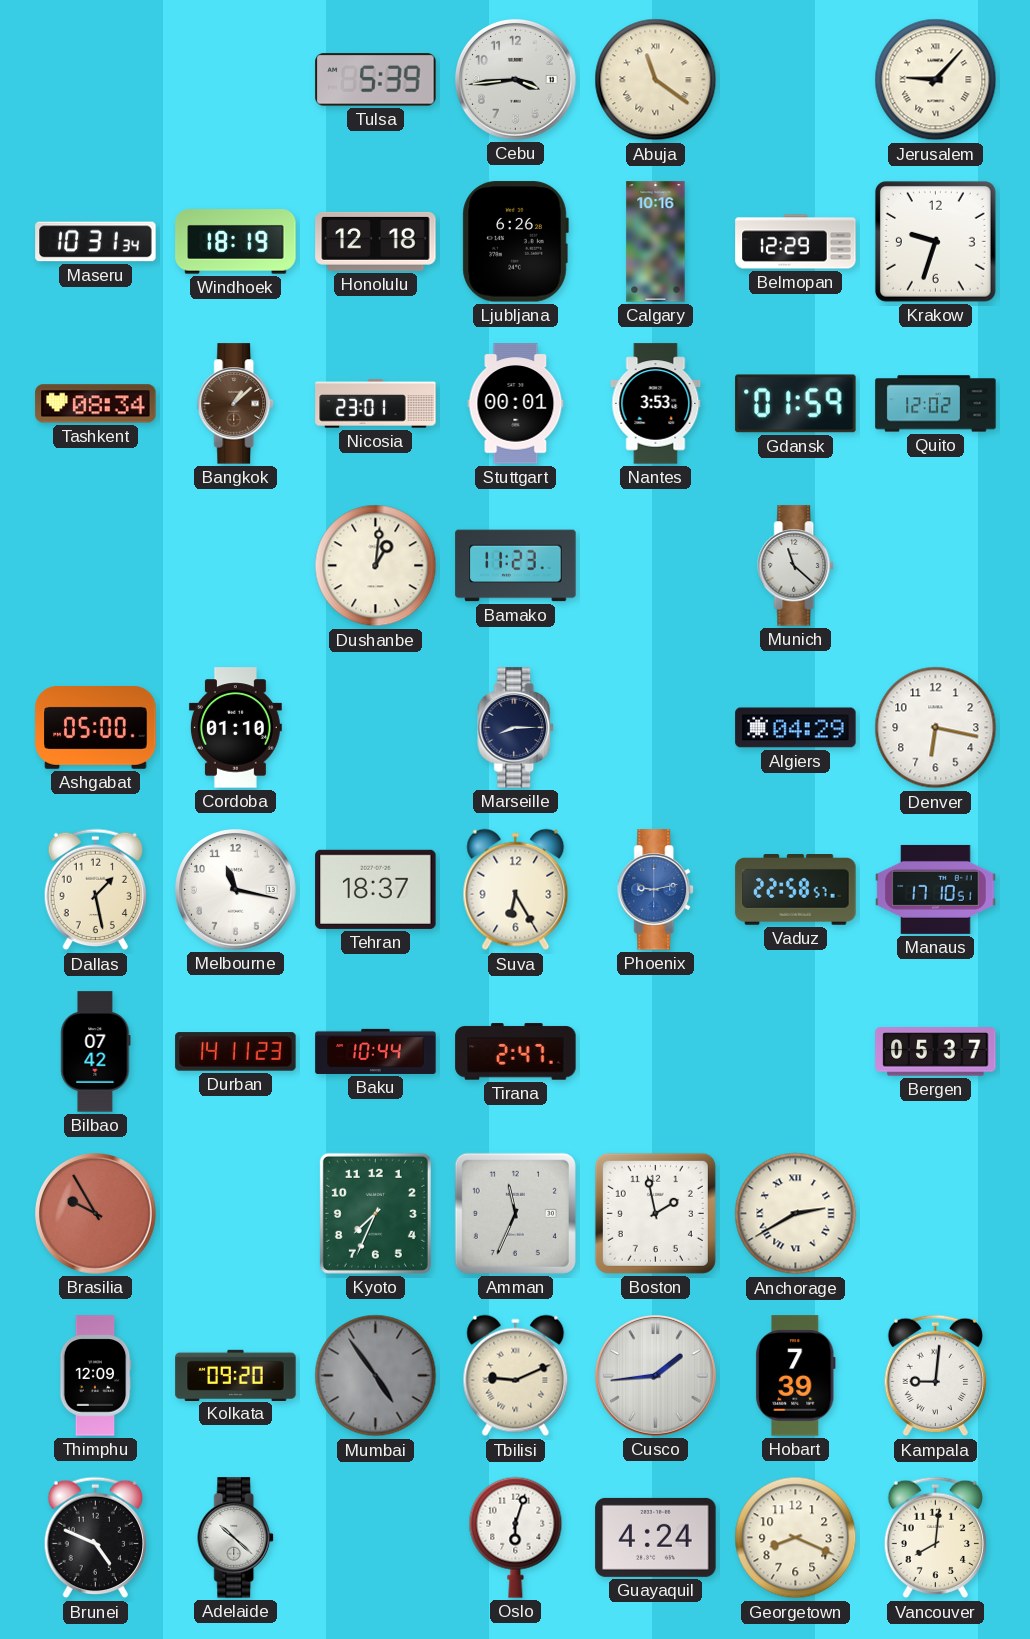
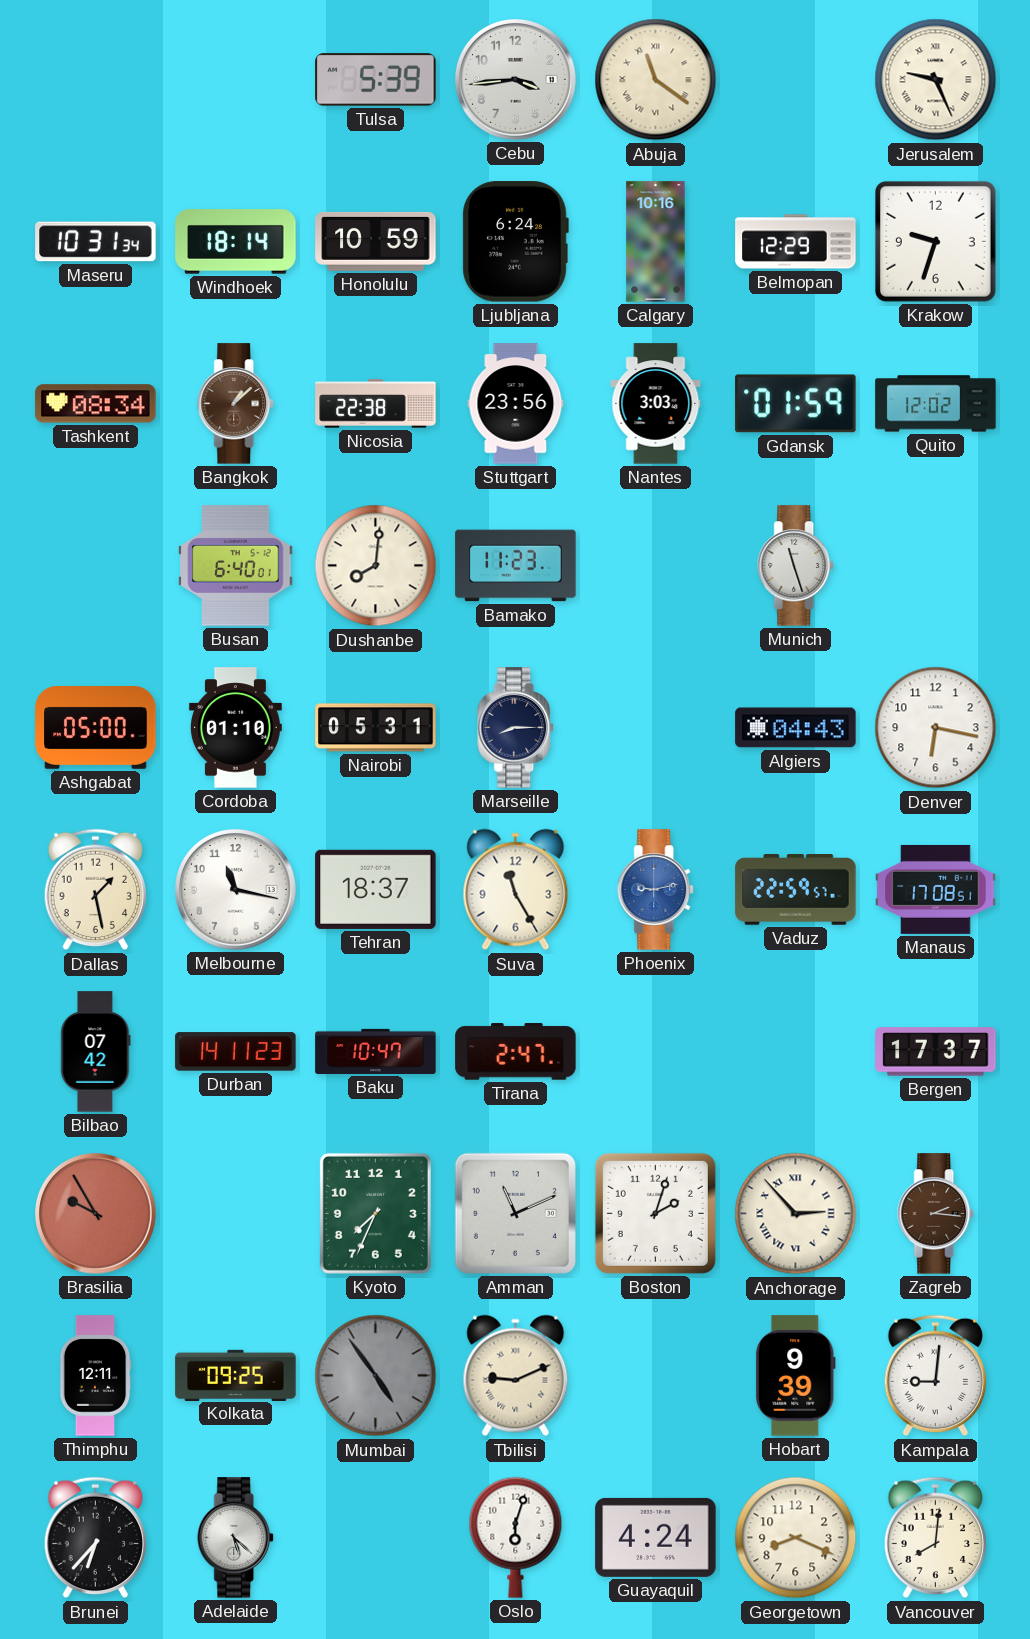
Jerusalem: 9:07 -> 9:26 (936, 80)
Windhoek: 18:19 -> 18:14 (236, 242)
Honolulu: 12:18 -> 10:59 (376, 241)
Ljubljana: 6:26 -> 6:24 (515, 242)
Nicosia: 23:01 -> 22:38 (376, 404)
Stuttgart: 00:01 -> 23:56 (516, 404)
Nantes: 3:53 -> 3:03 (656, 404)
Busan: none -> 6:40 (236, 566)
Dushanbe: 1:01 -> 8:01 (376, 566)
Munich: 11:22 -> 11:27 (796, 566)
Nairobi: none -> 05:31 (376, 728)
Algiers: 04:29 -> 04:43 (796, 728)
Suva: 6:25 -> 11:25 (516, 890)
Vaduz: 22:58 -> 22:59 (796, 890)
Manaus: 17:10 -> 17:08 (936, 889)
Baku: 10:44 -> 10:47 (376, 1051)
Bergen: 05:37 -> 17:37 (936, 1052)
Amman: 11:34 -> 11:11 (515, 1213)
Boston: 1:58 -> 2:03 (655, 1213)
Anchorage: 2:40 -> 2:53 (796, 1214)
Zagreb: none -> 2:16 (936, 1214)
Thimphu: 12:09 -> 12:11 (95, 1376)
Kolkata: 09:20 -> 09:25 (236, 1375)
Cusco: 1:44 -> none (656, 1376)
Hobart: 7:39 -> 9:39 (795, 1376)
Brunei: 4:49 -> 6:37 (95, 1538)
Adelaide: 10:22 -> 5:22 (236, 1538)
